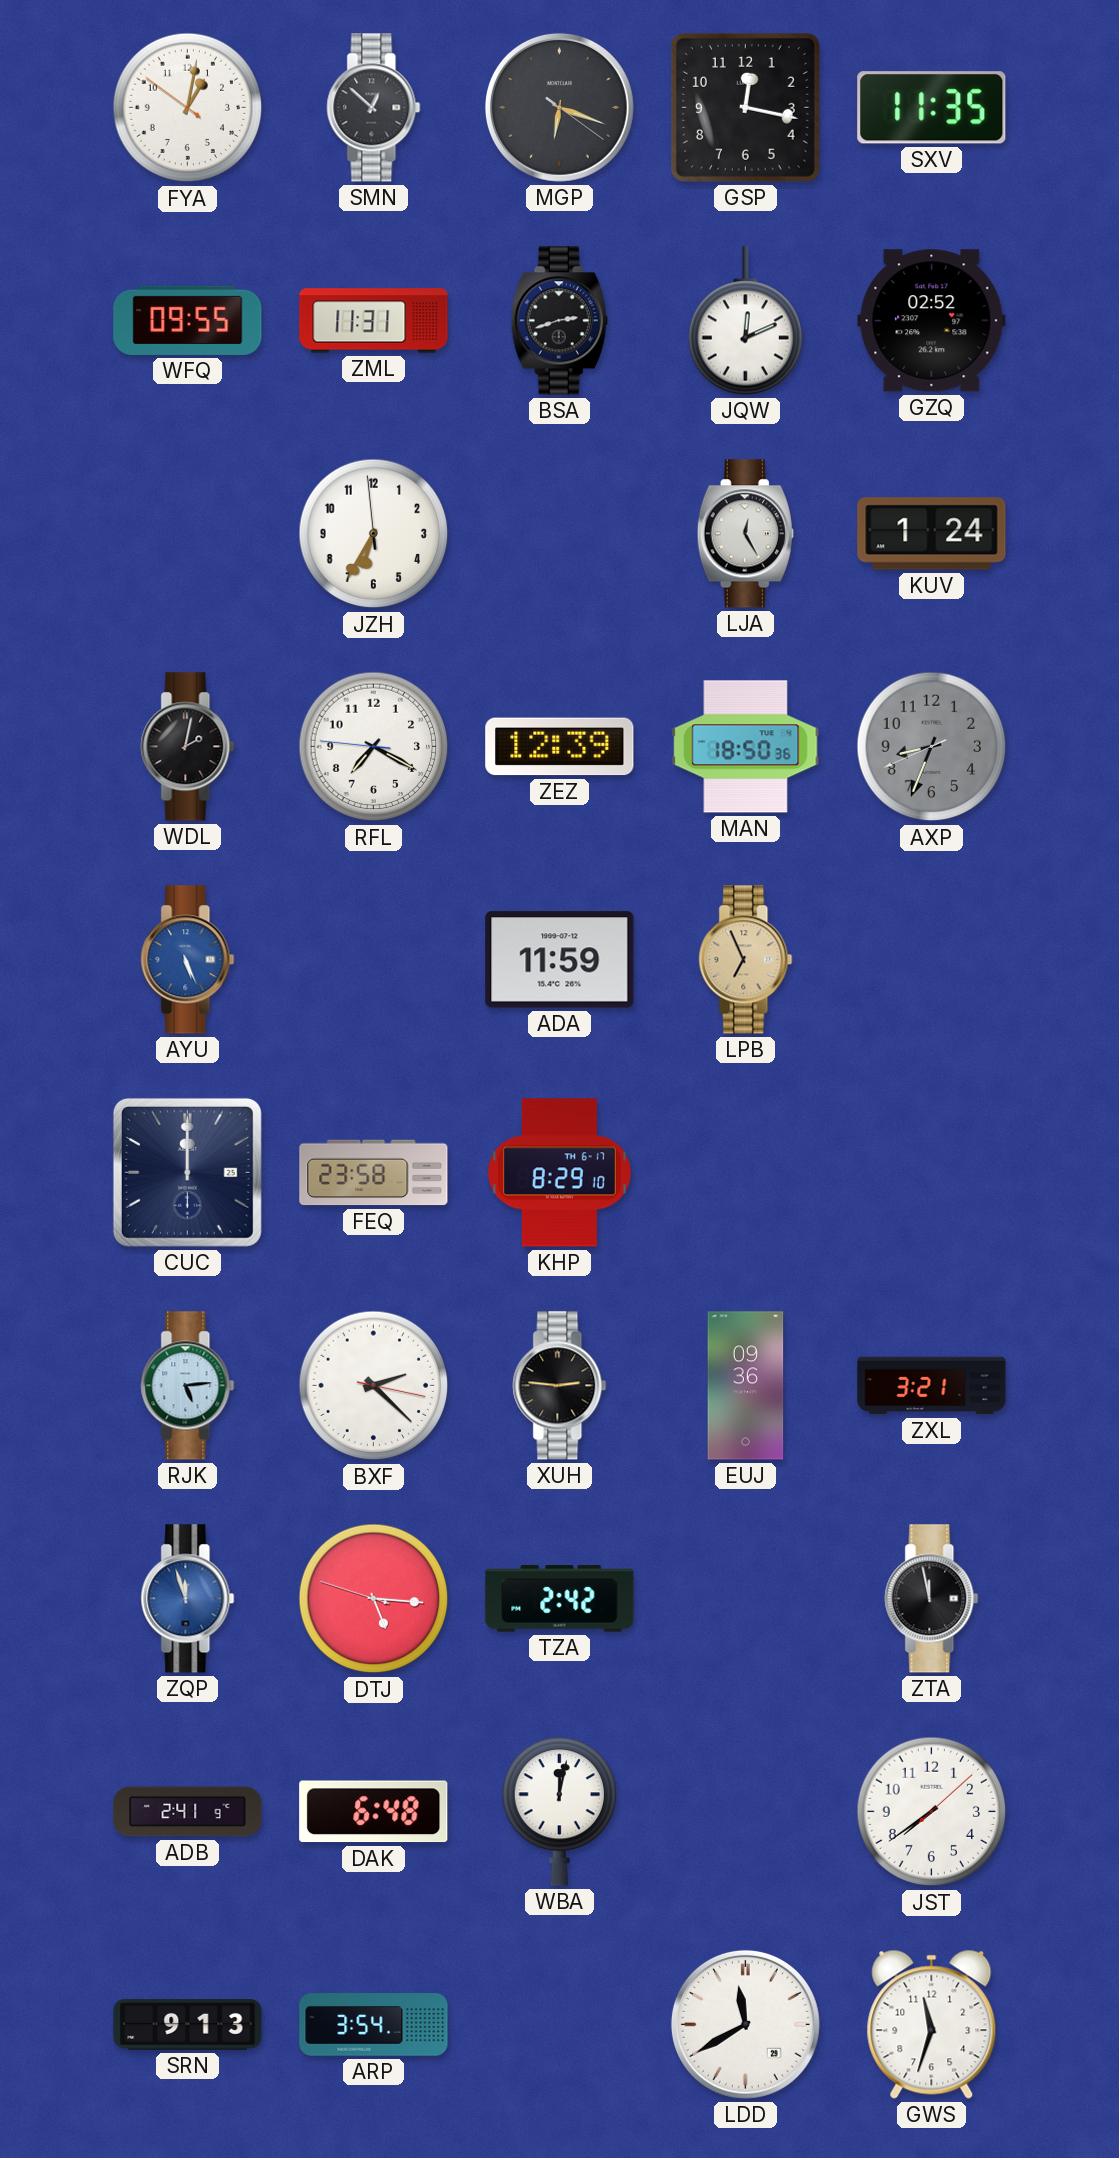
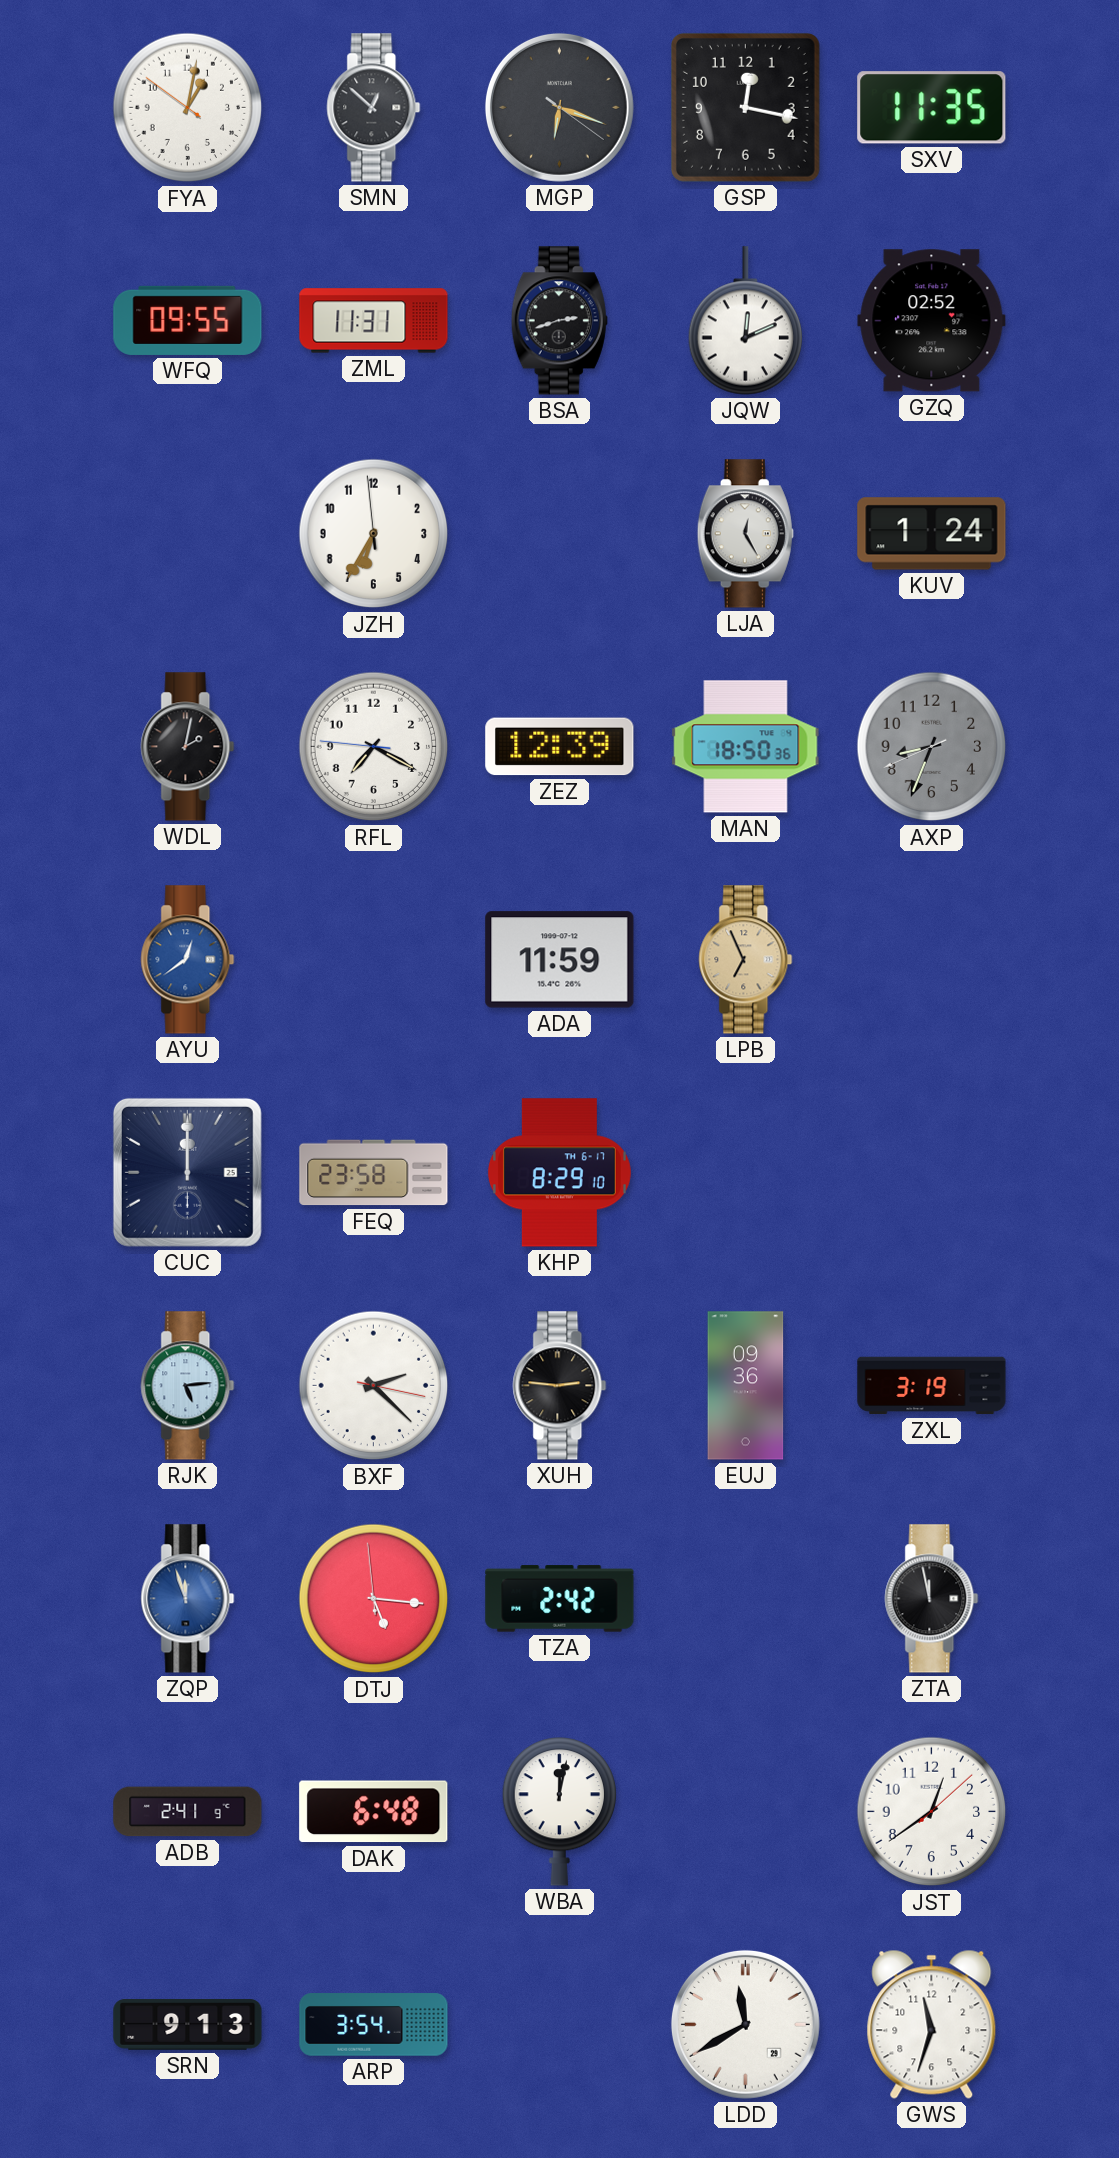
AYU: 5:26 -> 12:39 (188, 960)
ZXL: 3:21 -> 3:19 (932, 1386)
DTJ: 5:15:48 -> 5:15:59 (374, 1599)
JST: 7:39 -> 12:39 (932, 1812)
